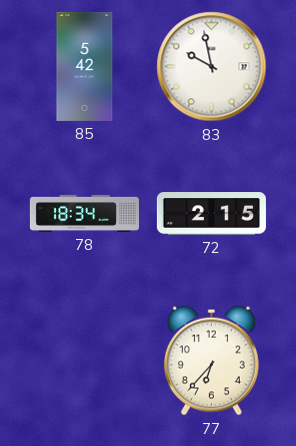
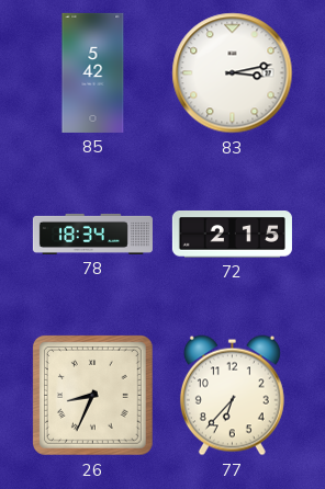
83: 9:58 -> 3:13 (233, 73)
26: none -> 8:34 (93, 396)
